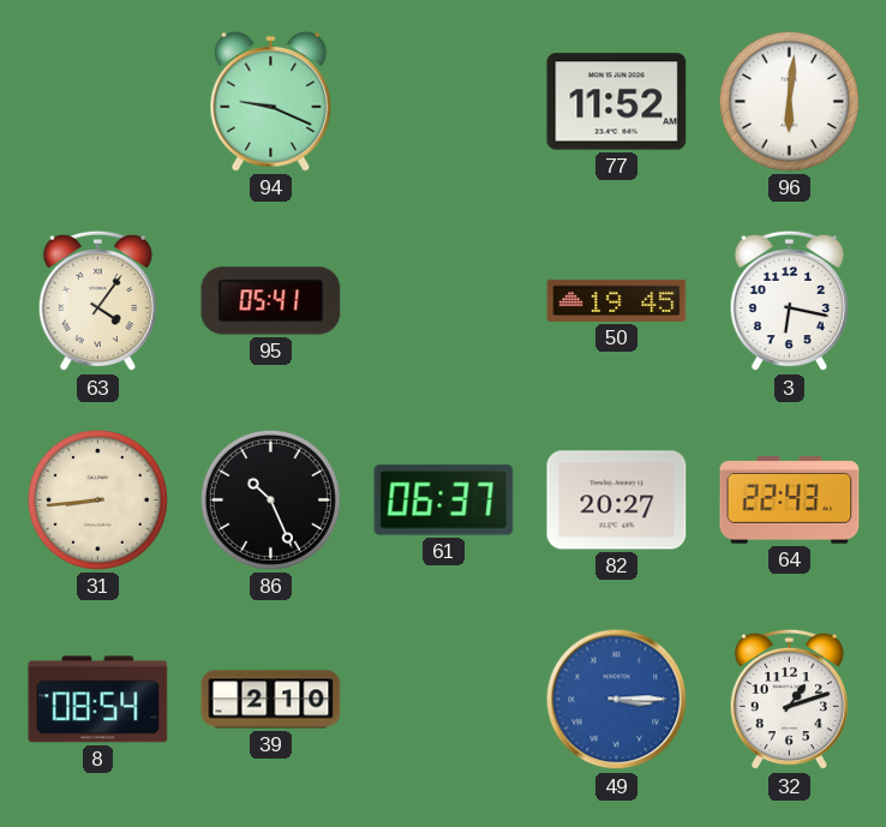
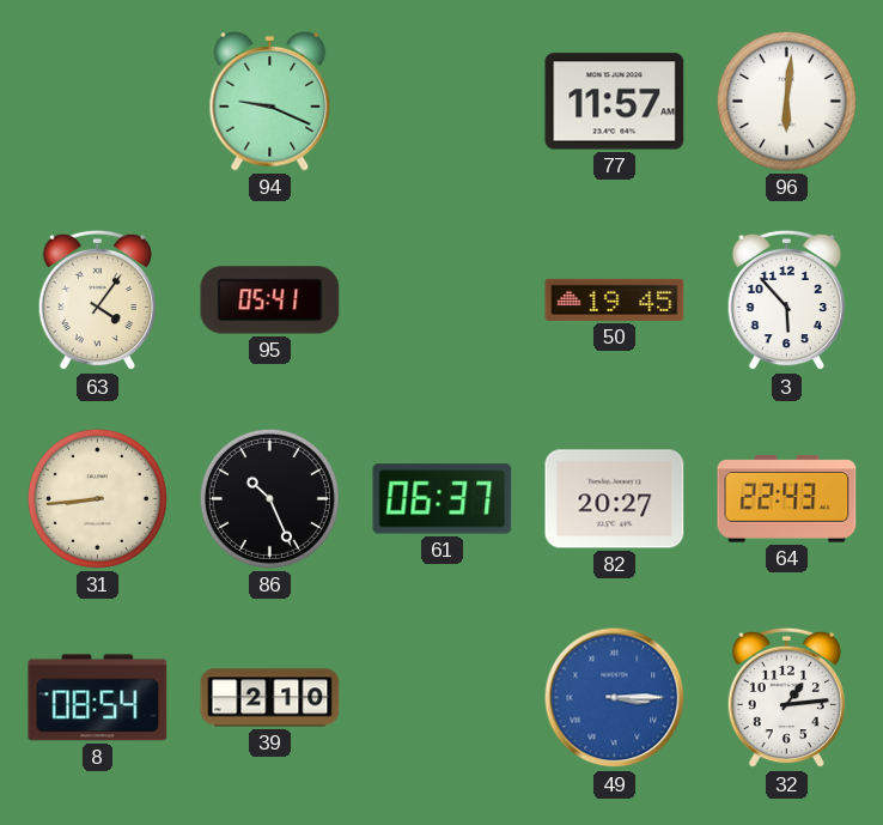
77: 11:52 -> 11:57 (615, 102)
3: 6:17 -> 5:53 (786, 301)
32: 1:12 -> 1:14 (786, 698)
